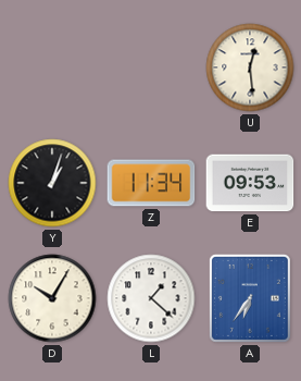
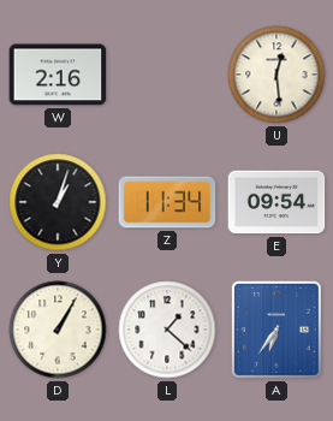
W: none -> 2:16 (58, 75)
E: 09:53 -> 09:54 (276, 202)
D: 10:05 -> 1:05 (58, 330)
